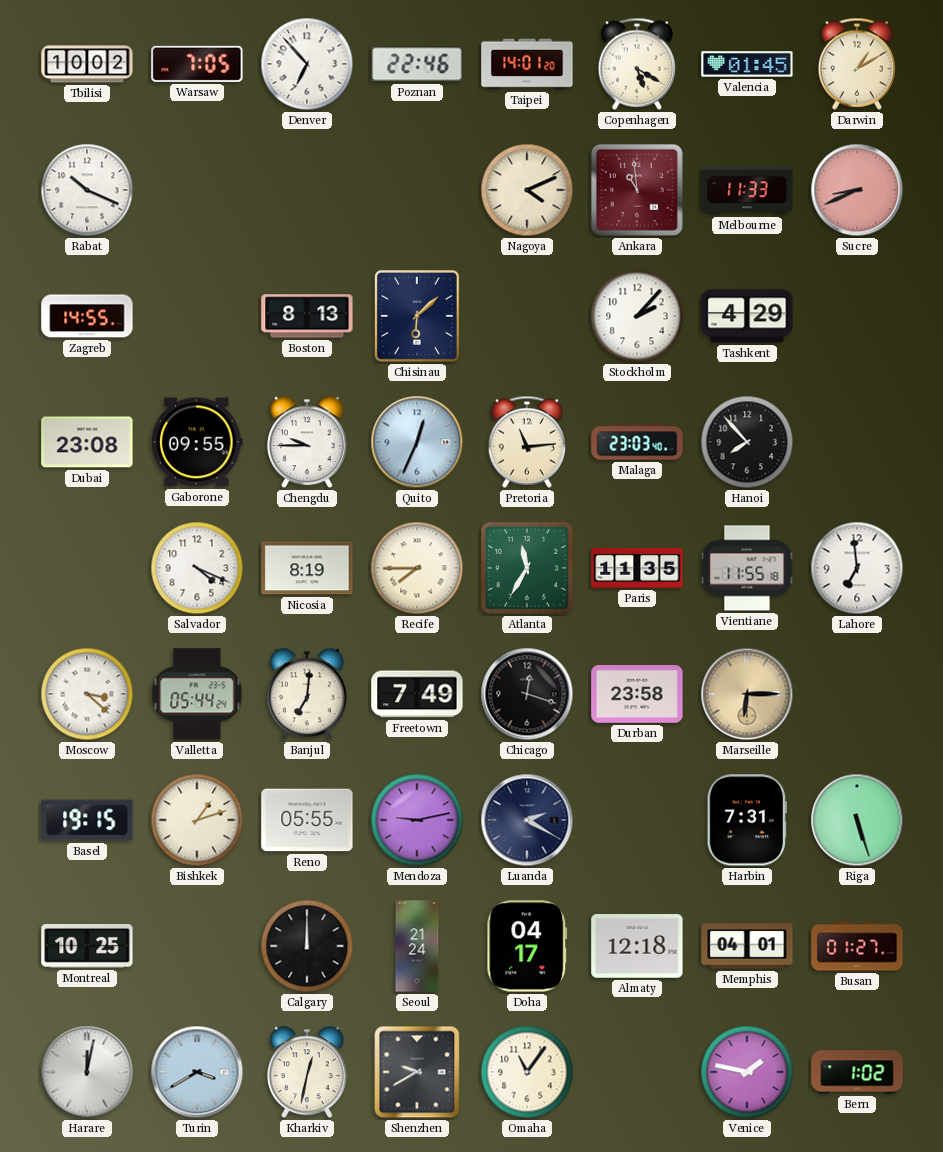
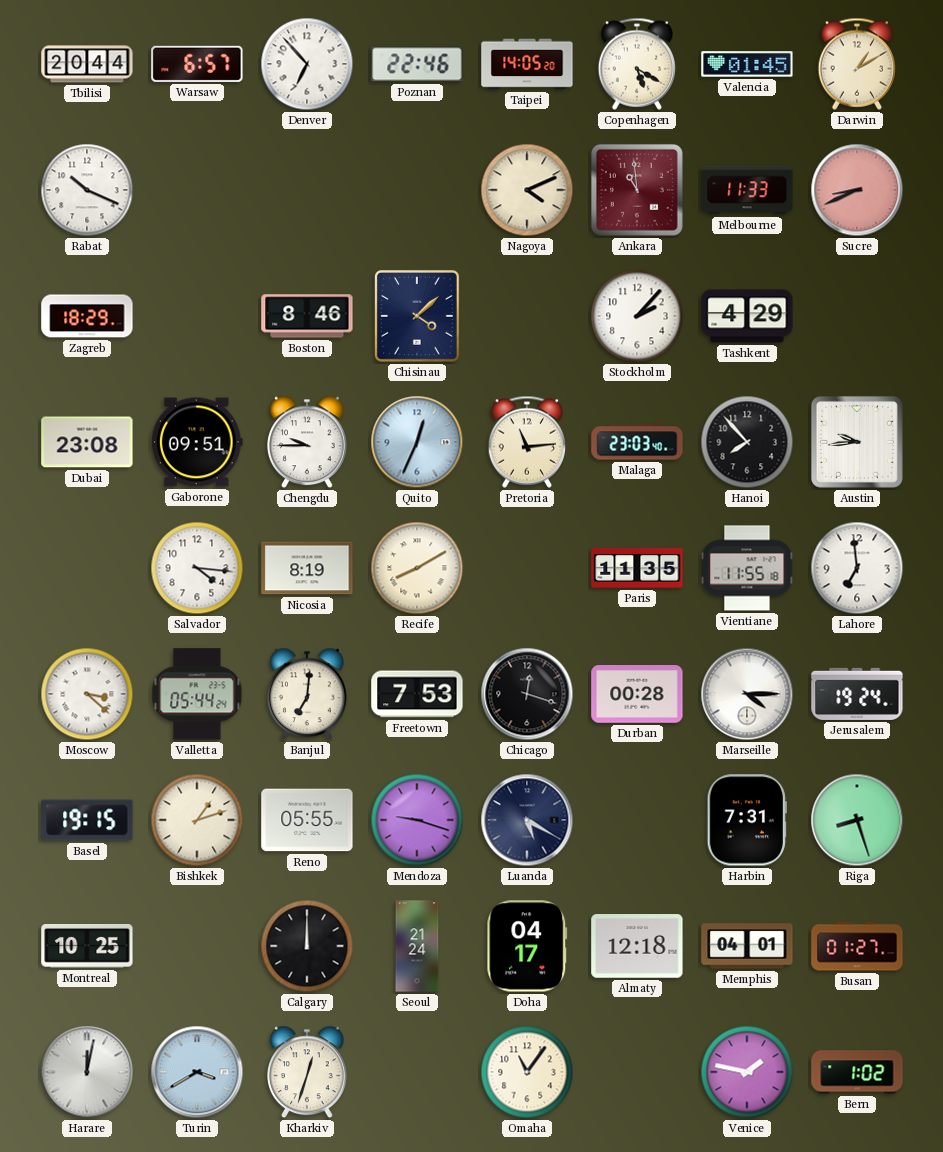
Tbilisi: 10:02 -> 20:44 (87, 64)
Warsaw: 7:05 -> 6:57 (197, 64)
Taipei: 14:01 -> 14:05 (527, 64)
Zagreb: 14:55 -> 18:29 (87, 316)
Boston: 8:13 -> 8:46 (307, 316)
Chisinau: 6:08 -> 4:08 (417, 316)
Gaborone: 09:55 -> 09:51 (197, 442)
Austin: none -> 9:44 (857, 442)
Salvador: 4:19 -> 4:16 (197, 568)
Recife: 7:45 -> 8:10 (417, 568)
Atlanta: 11:35 -> none (527, 568)
Freetown: 7:49 -> 7:53 (417, 694)
Durban: 23:58 -> 00:28 (637, 695)
Marseille: 6:15 -> 4:15 (747, 694)
Marseille dial: champagne -> white (747, 694)
Jerusalem: none -> 19:24 (857, 694)
Mendoza: 9:13 -> 9:18 (417, 820)
Luanda: 2:20 -> 5:20 (527, 820)
Riga: 5:27 -> 8:27 (857, 820)
Kharkiv: 12:32 -> 12:33 (308, 1072)
Shenzhen: 9:40 -> none (417, 1072)
